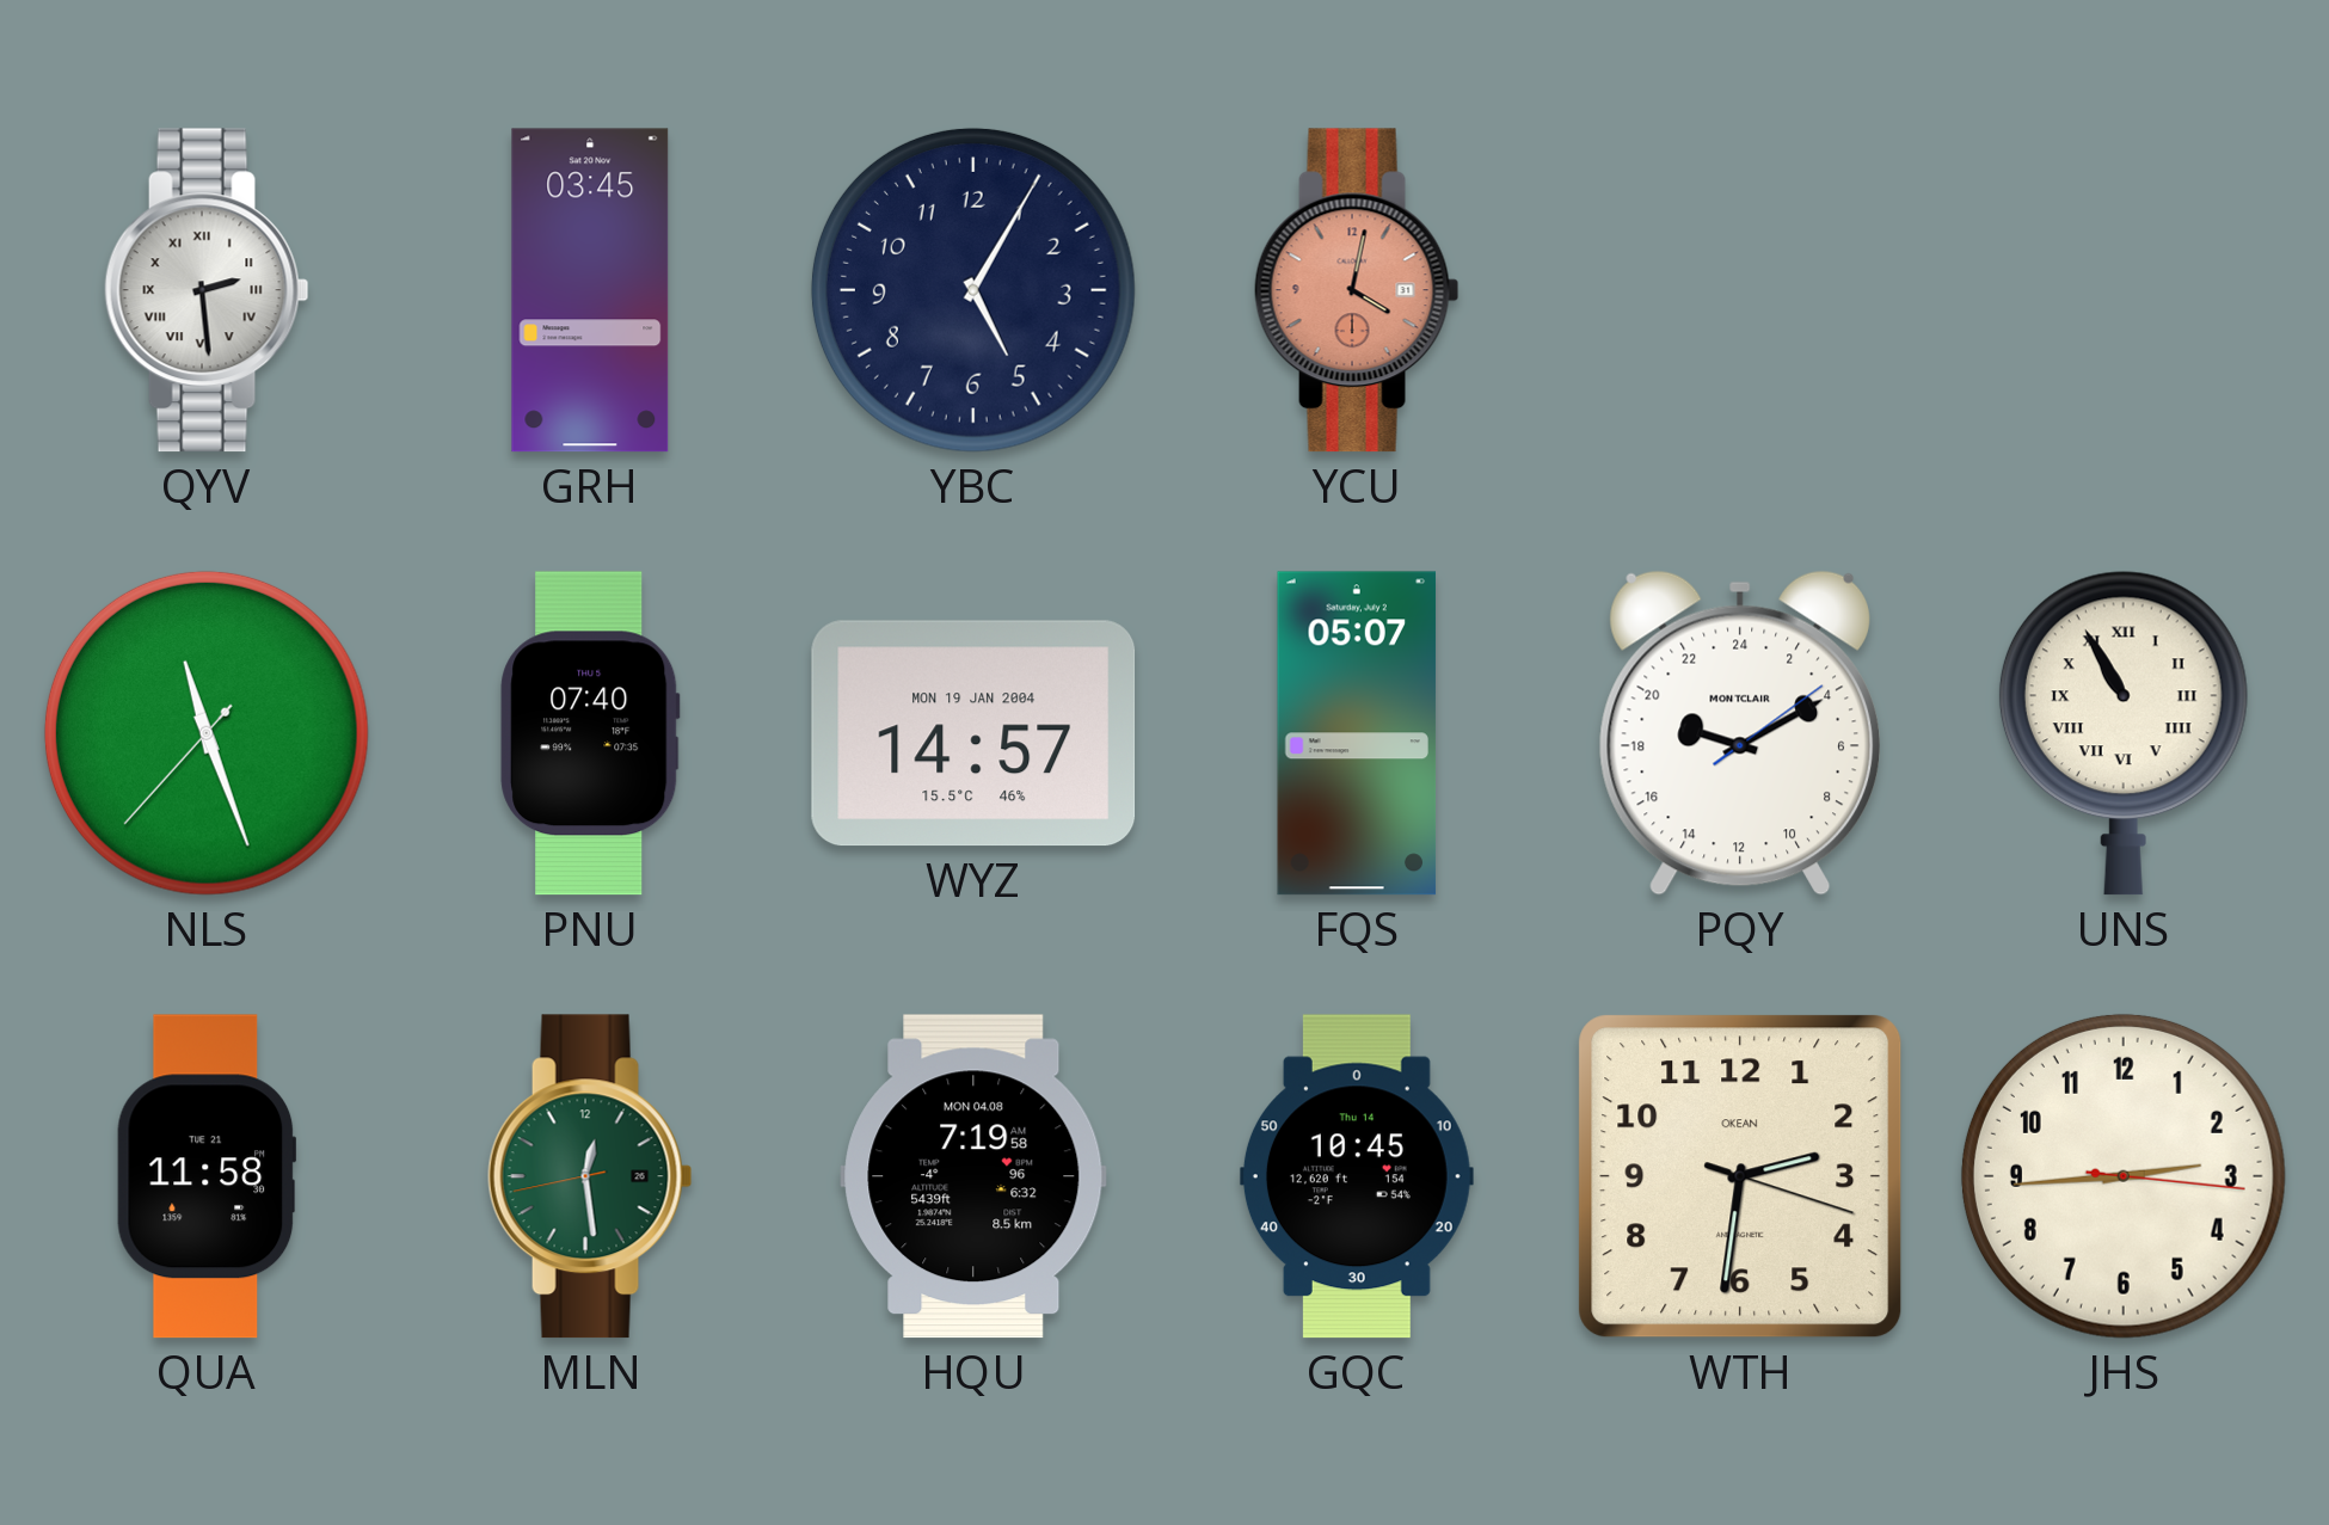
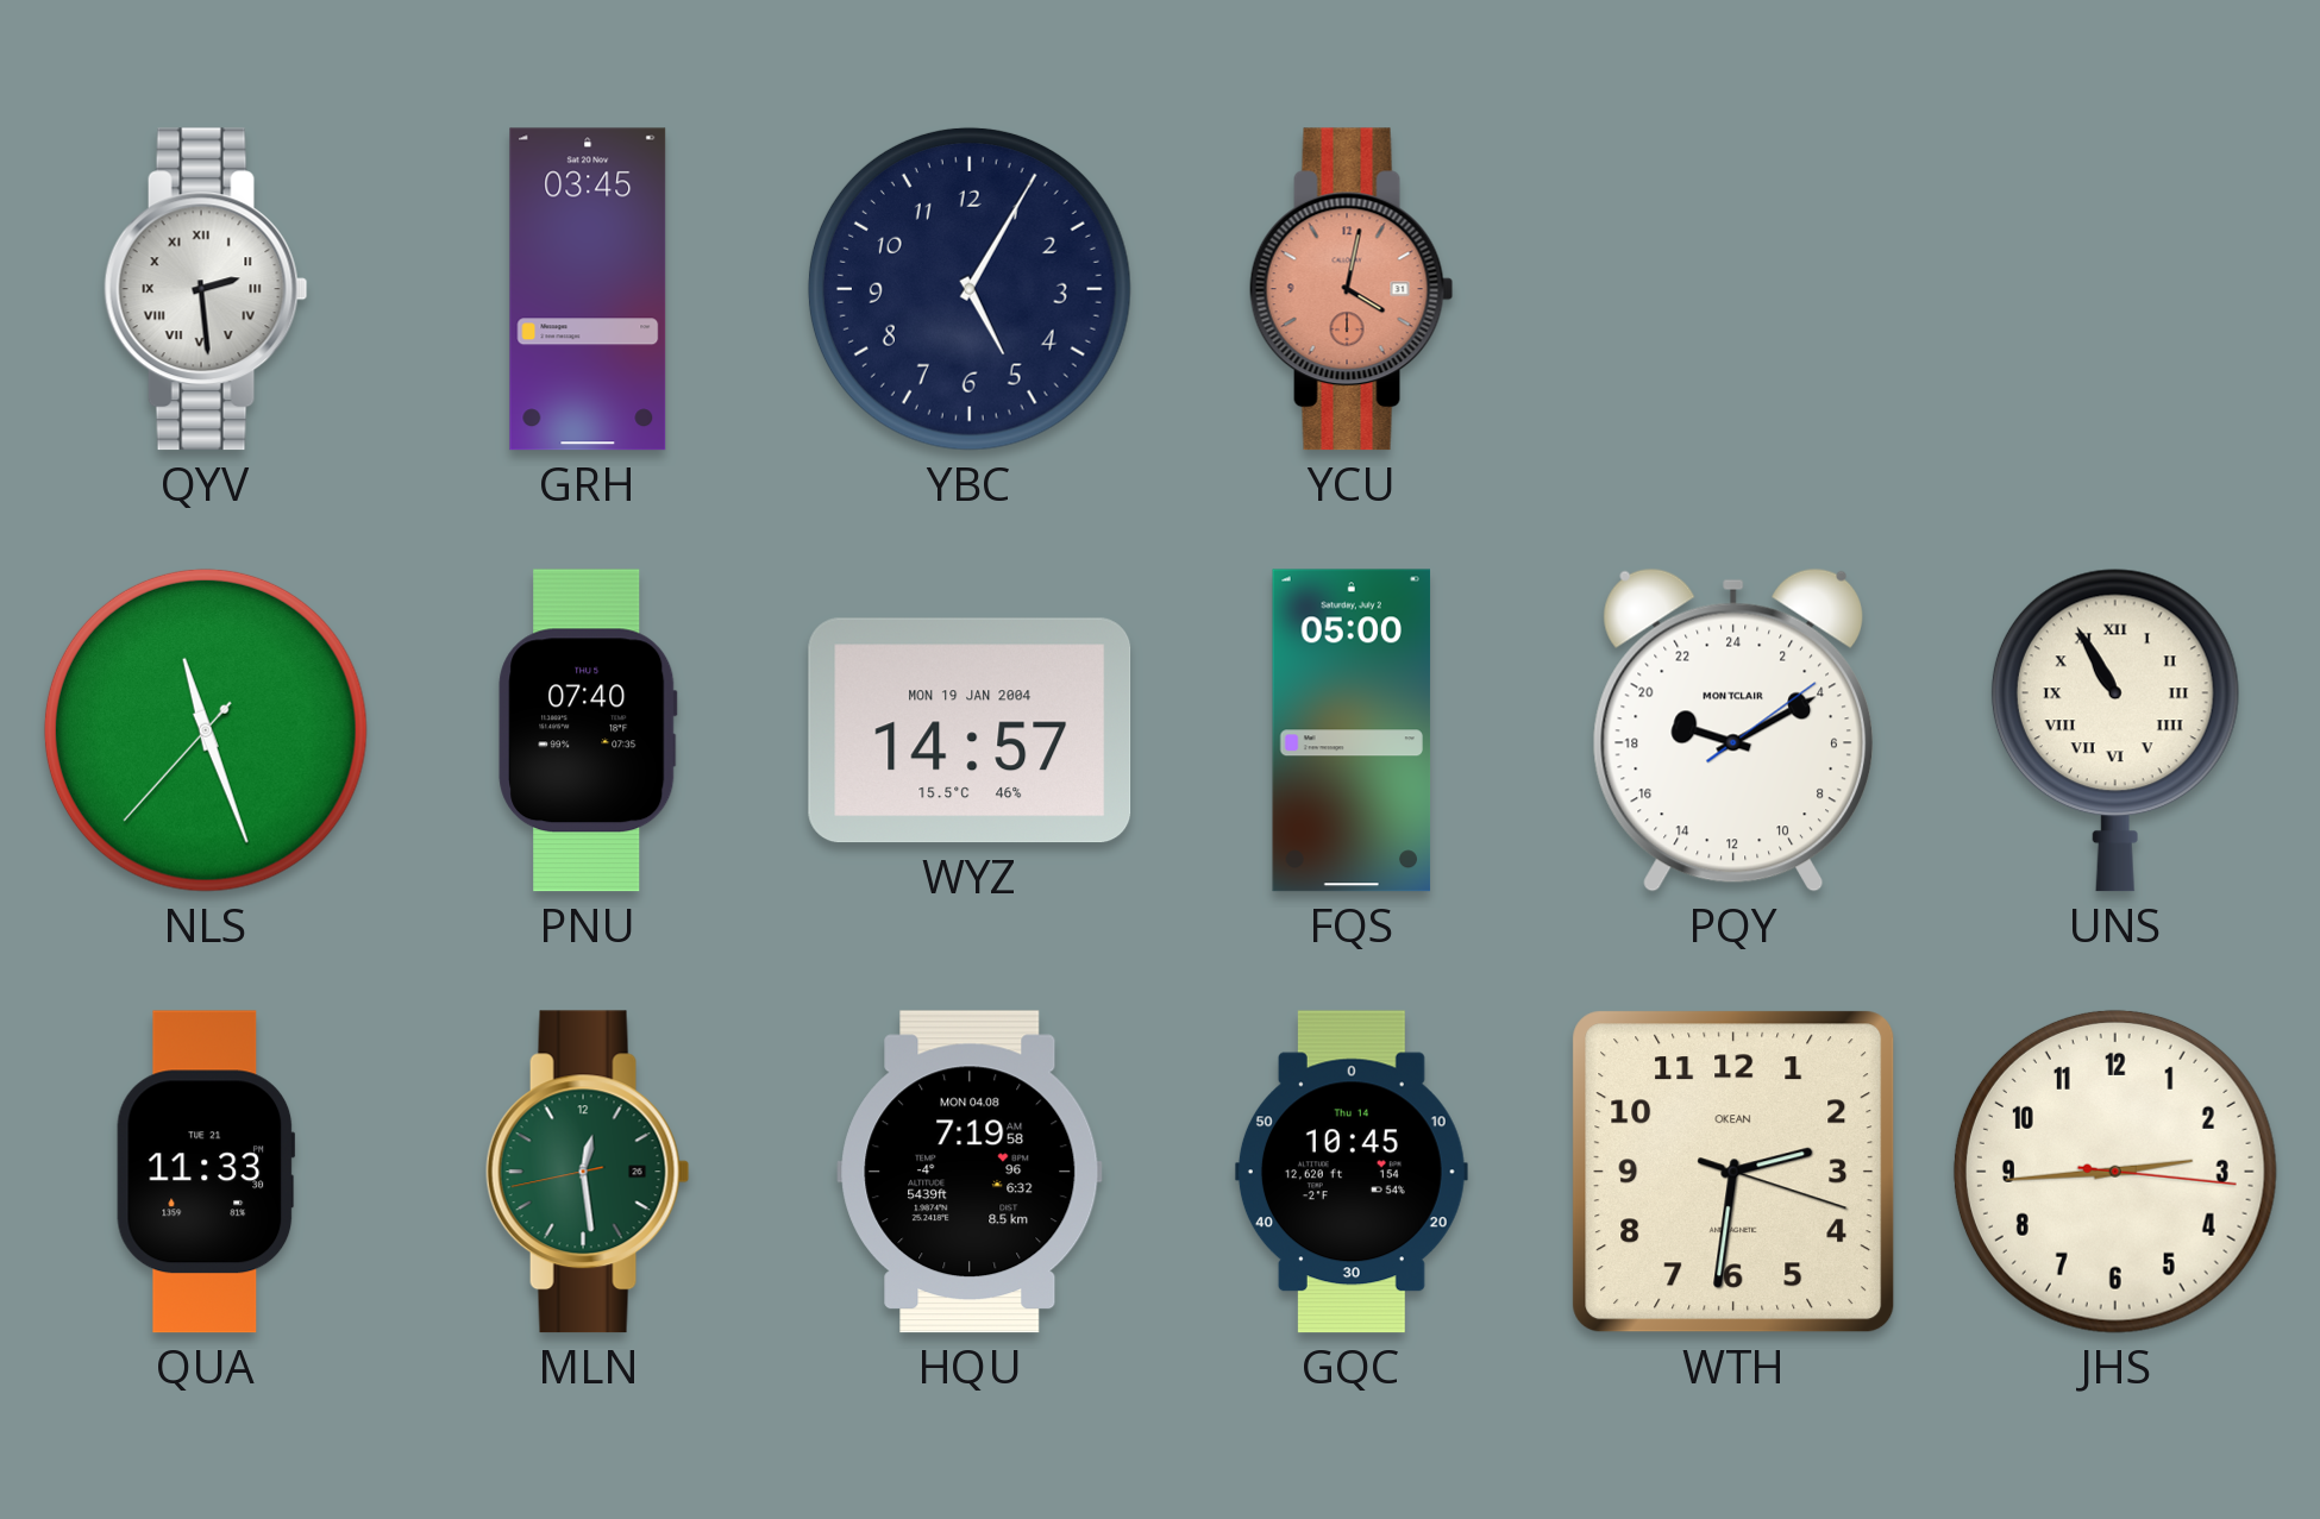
FQS: 05:07 -> 05:00 (1352, 730)
QUA: 11:58 -> 11:33 (206, 1172)
